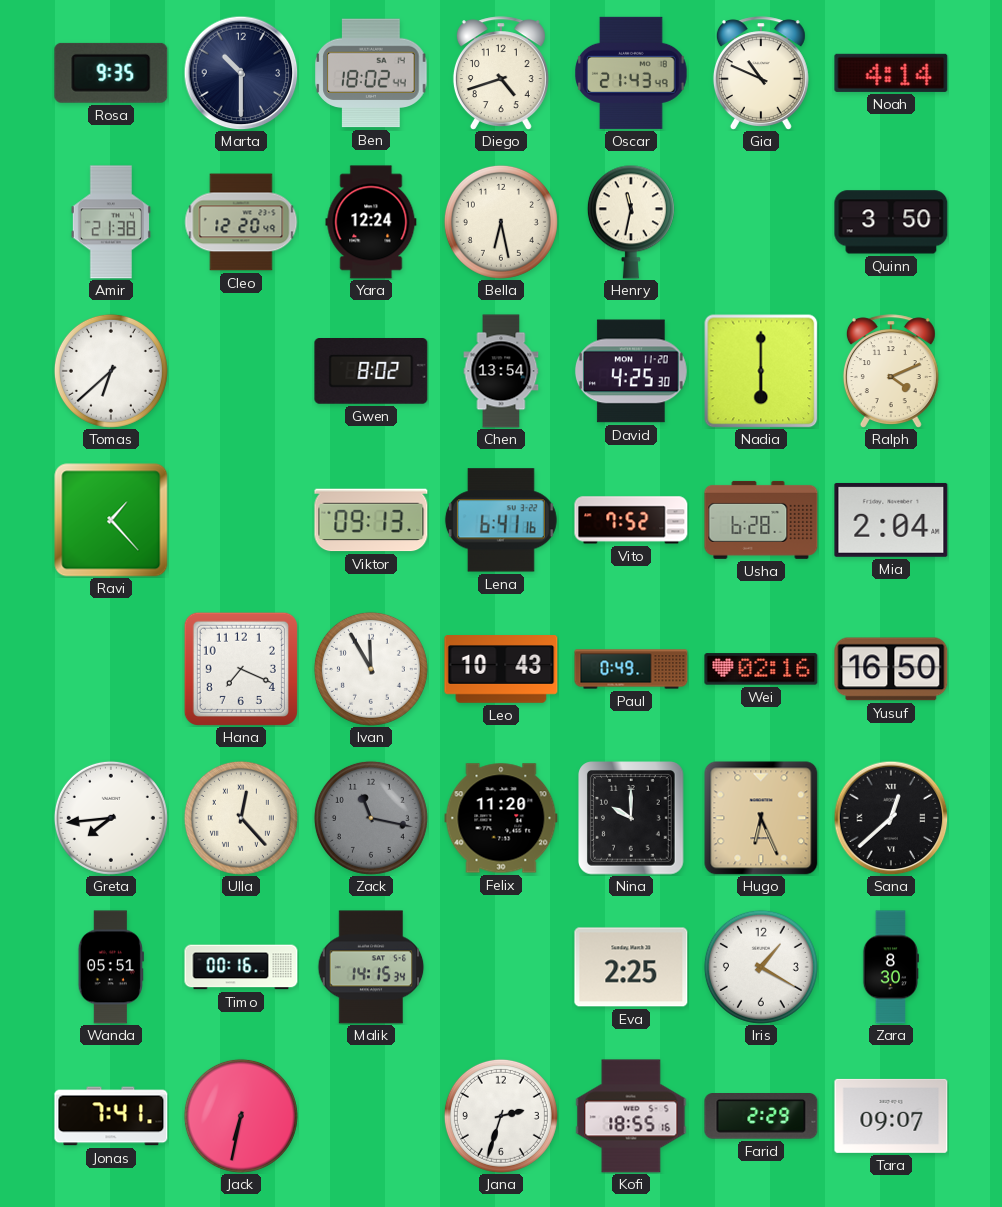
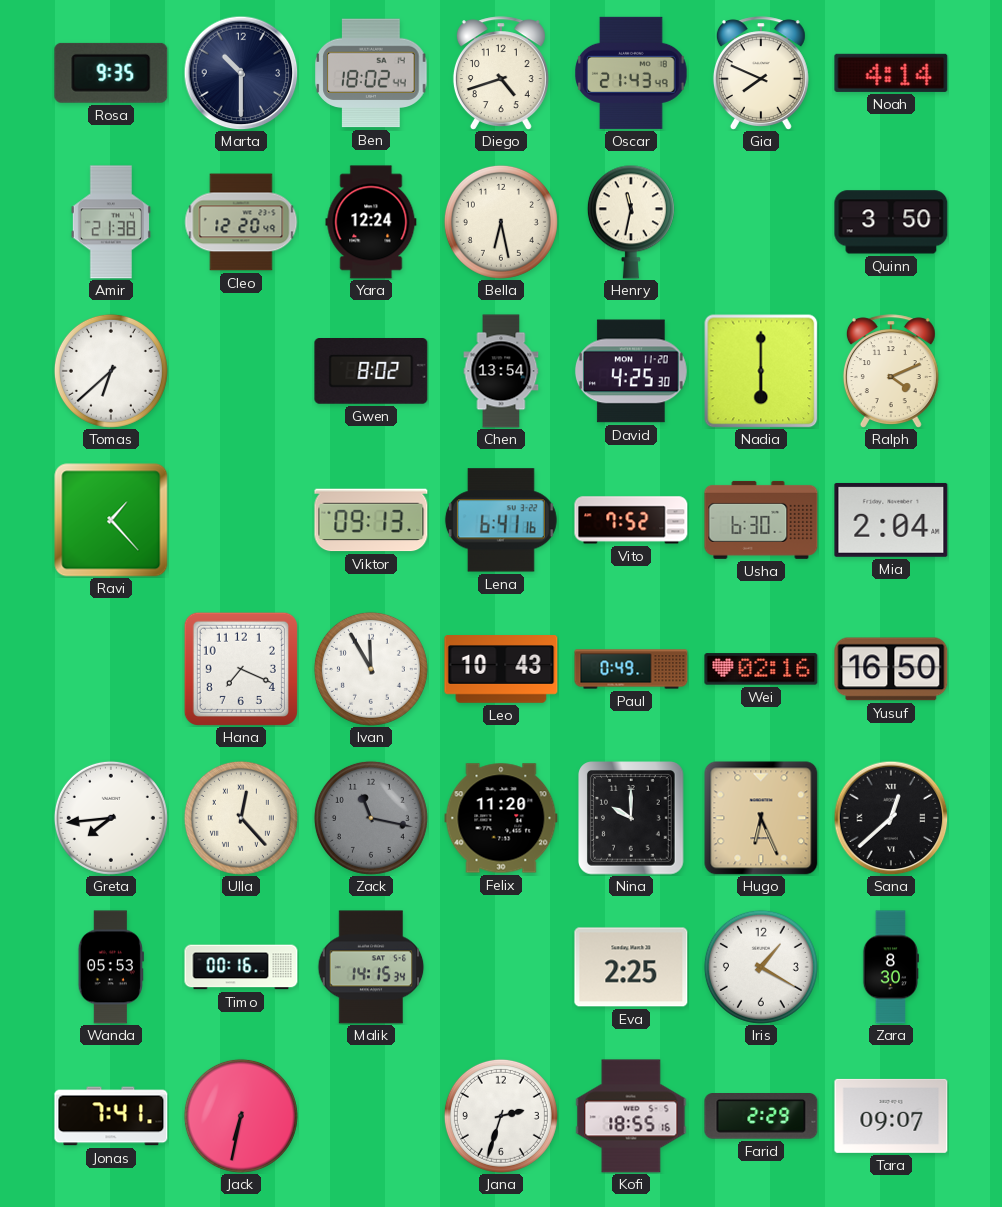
Gia: 10:49 -> 7:49 (761, 73)
Usha: 6:28 -> 6:30 (761, 520)
Wanda: 05:51 -> 05:53 (111, 967)
